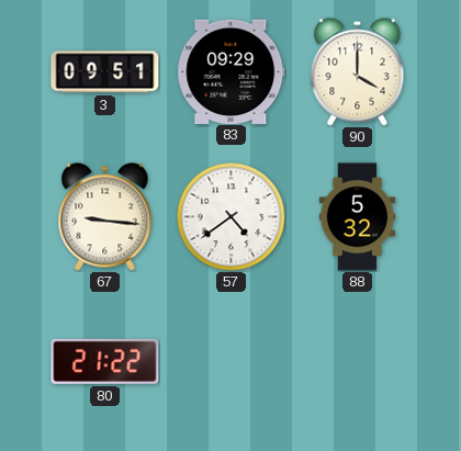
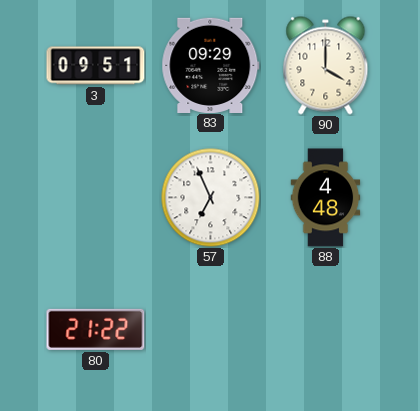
67: 9:16 -> none (105, 217)
57: 4:39 -> 6:56 (211, 198)
88: 5:32 -> 4:48 (326, 198)
